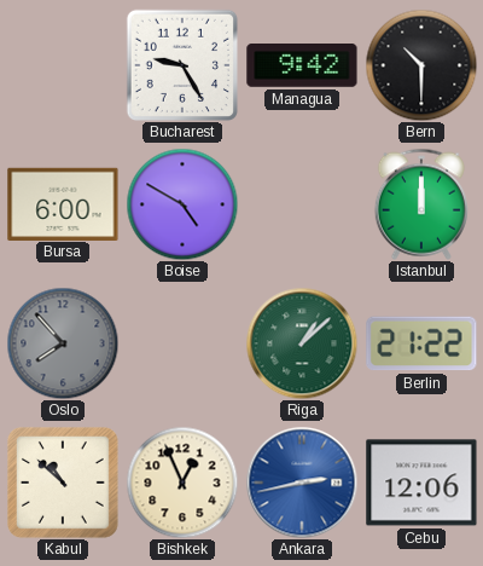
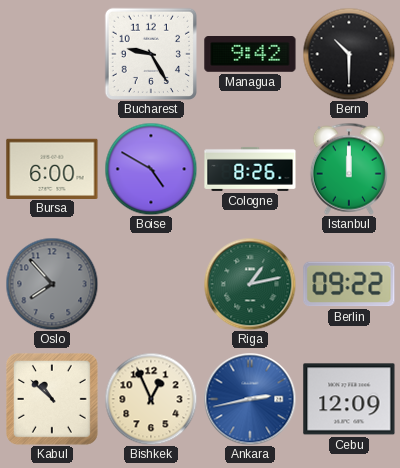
Cologne: none -> 8:26 (250, 169)
Riga: 1:08 -> 1:13 (250, 284)
Berlin: 21:22 -> 09:22 (349, 284)
Cebu: 12:06 -> 12:09 (349, 399)
